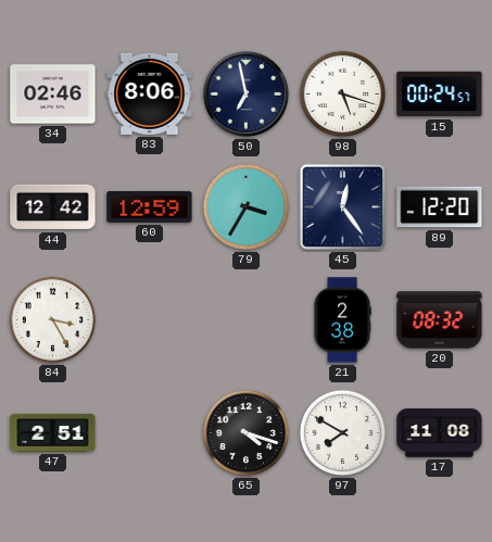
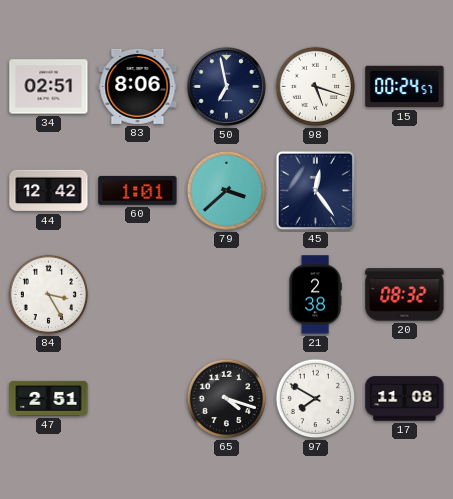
34: 02:46 -> 02:51 (49, 87)
60: 12:59 -> 1:01 (138, 190)
79: 3:35 -> 3:38 (227, 191)
89: 12:20 -> none (440, 207)
